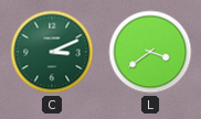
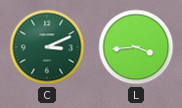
L: 3:39 -> 3:44 (136, 47)
